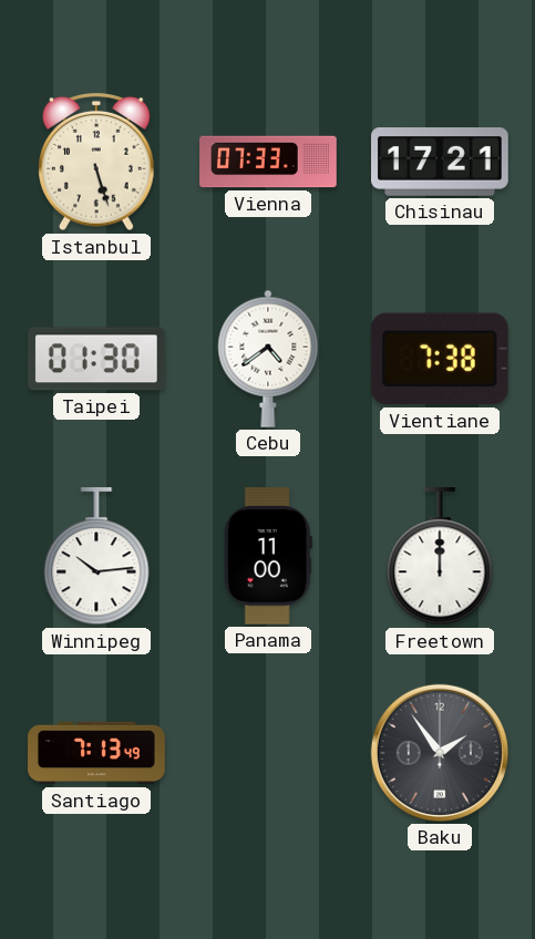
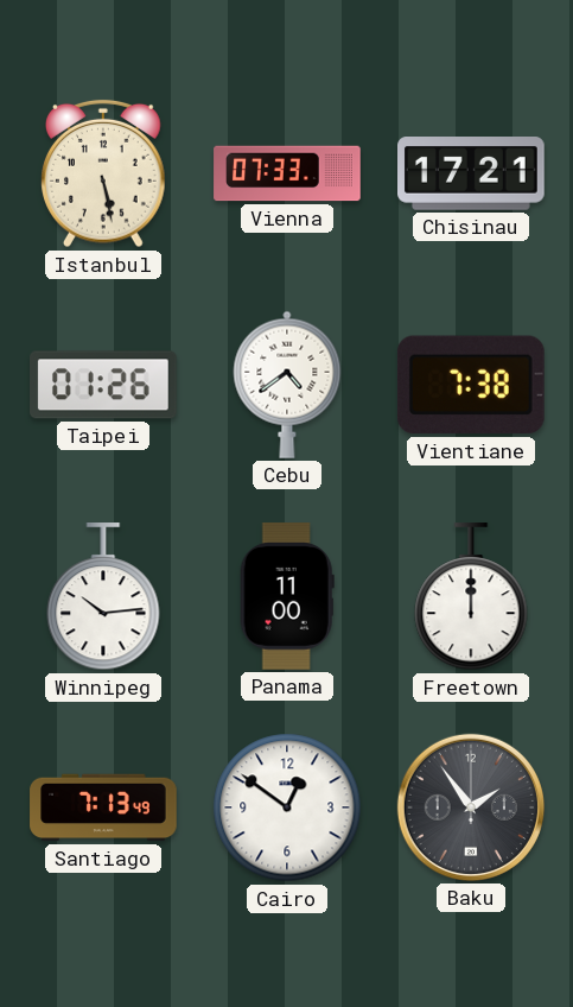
Istanbul: 5:27 -> 5:28 (104, 173)
Taipei: 01:30 -> 01:26 (104, 385)
Cairo: none -> 12:51 (287, 807)
